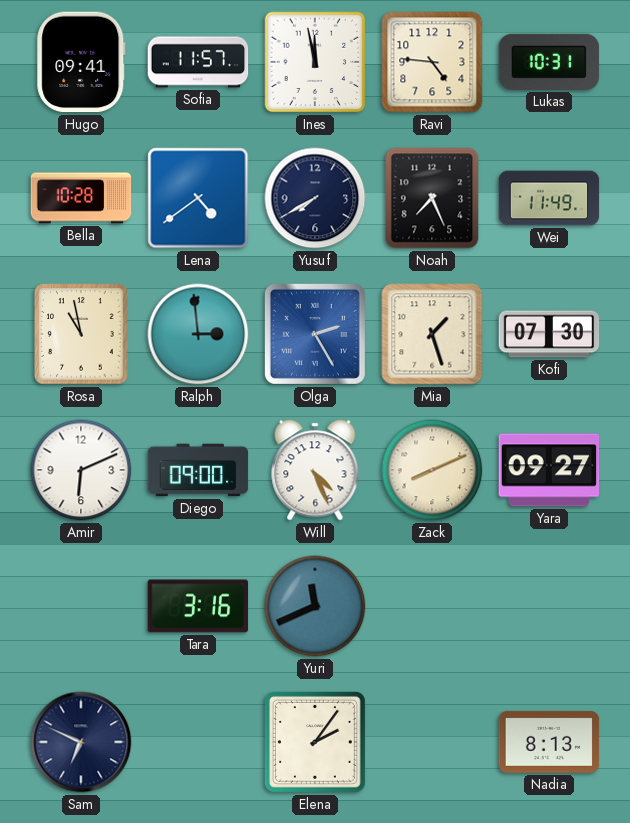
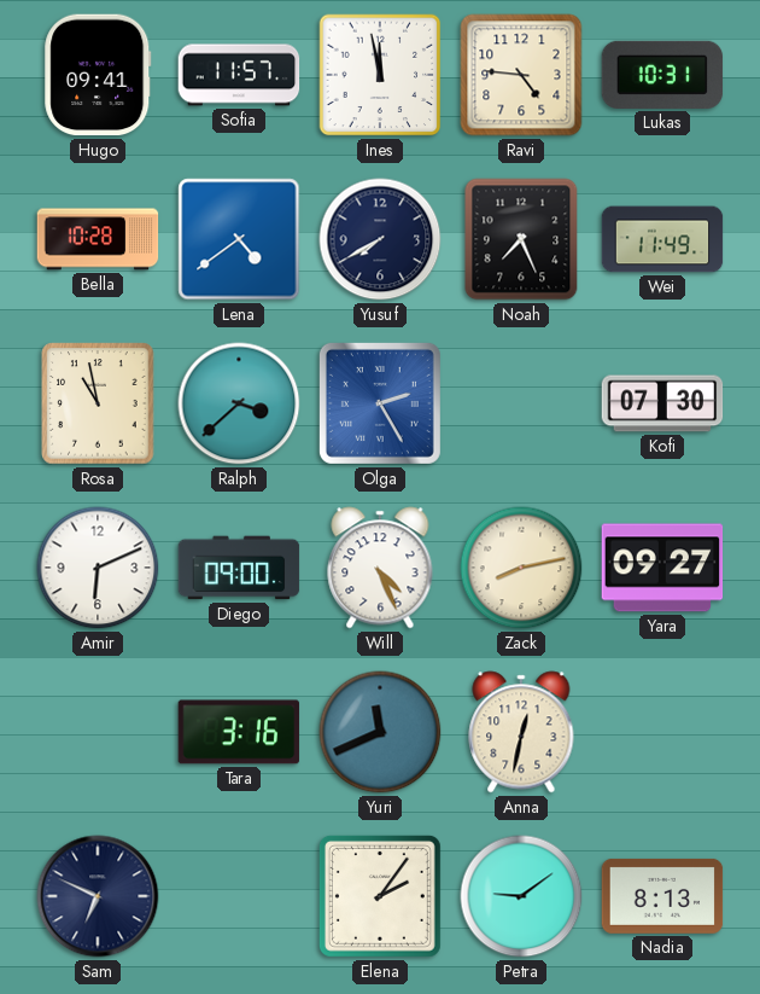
Ralph: 2:59 -> 3:38 (239, 403)
Mia: 1:27 -> none (432, 334)
Zack: 8:11 -> 8:13 (521, 568)
Anna: none -> 12:32 (521, 732)
Petra: none -> 9:09 (521, 896)
